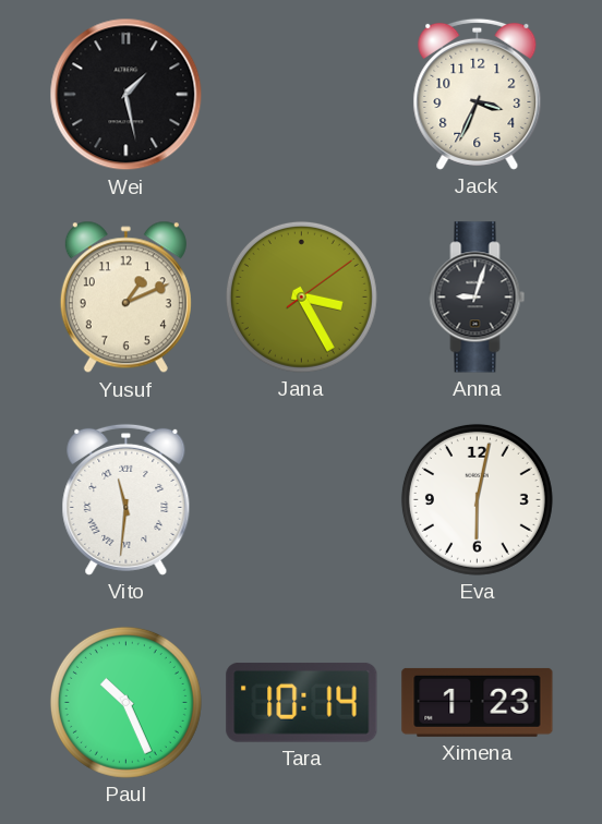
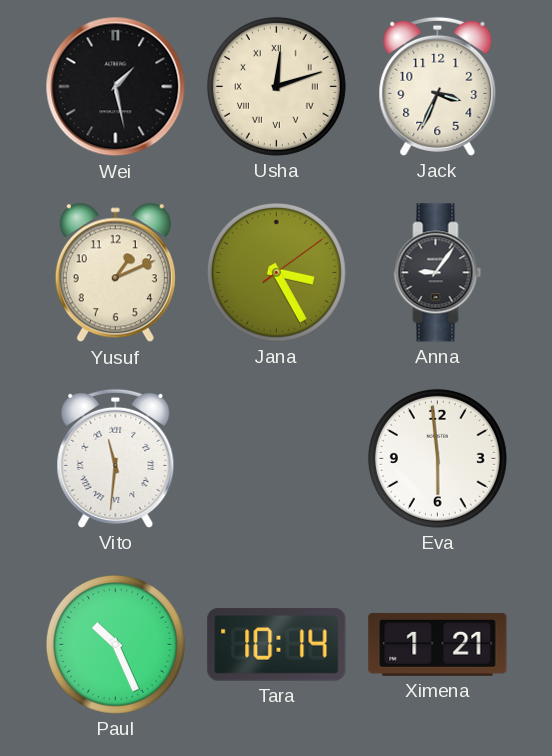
Usha: none -> 12:12 (276, 86)
Anna: 9:03 -> 9:06 (438, 273)
Eva: 6:02 -> 5:59 (437, 458)
Ximena: 1:23 -> 1:21 (438, 644)
